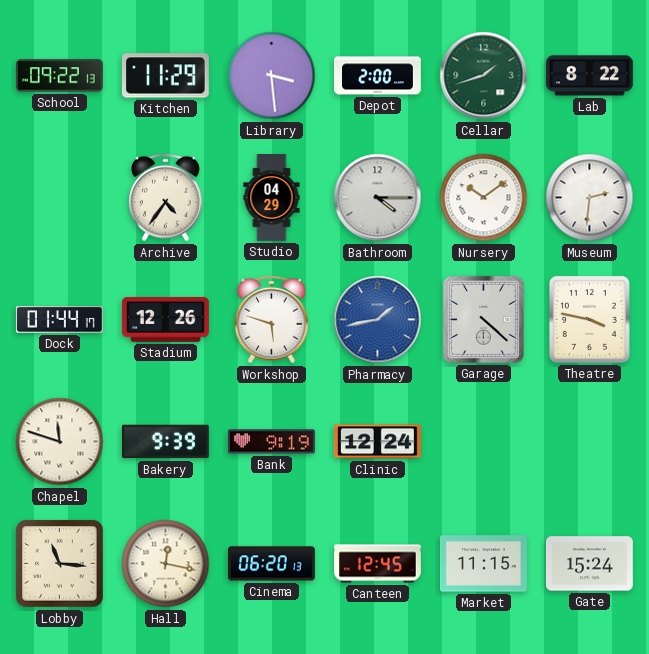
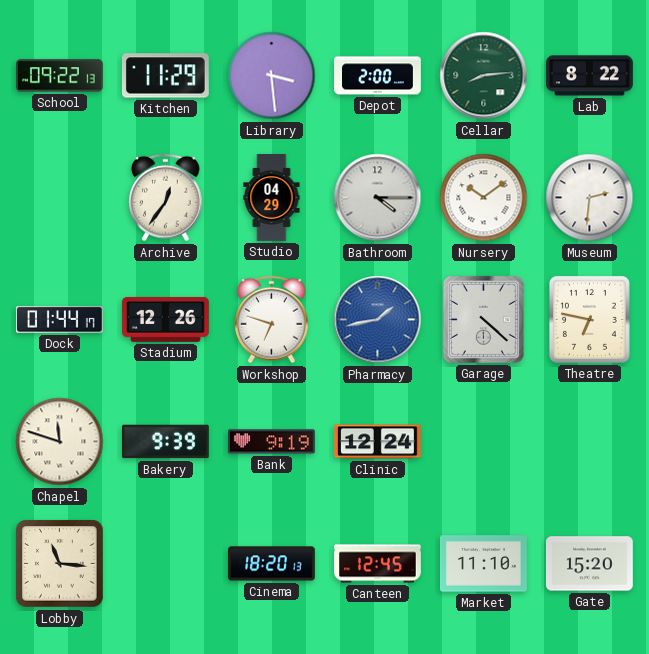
Cellar: 1:42 -> 8:14 (484, 76)
Archive: 4:36 -> 12:36 (166, 198)
Workshop: 5:48 -> 6:48 (272, 320)
Theatre: 3:47 -> 6:47 (589, 319)
Hall: 12:17 -> none (166, 564)
Cinema: 06:20 -> 18:20 (272, 564)
Market: 11:15 -> 11:10 (484, 564)
Gate: 15:24 -> 15:20 (589, 564)
